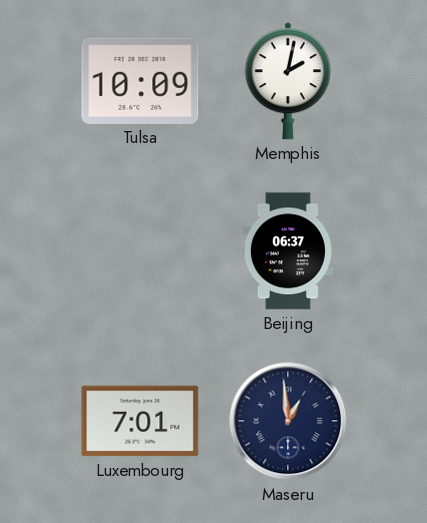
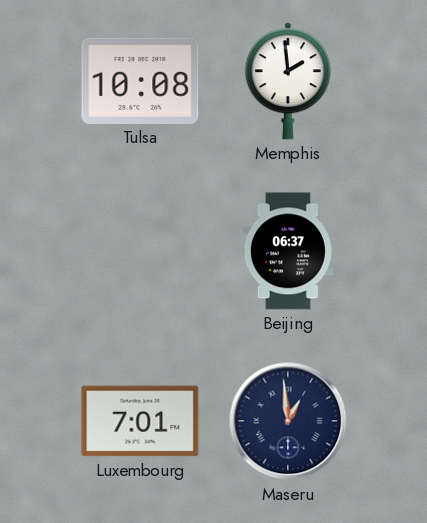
Tulsa: 10:09 -> 10:08 (140, 81)
Memphis: 2:02 -> 1:59 (288, 81)
